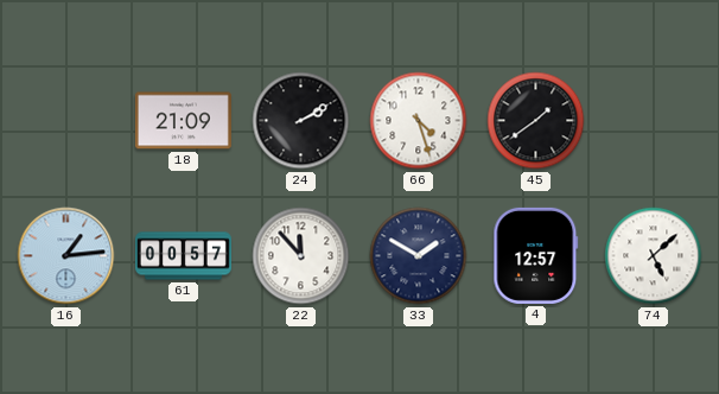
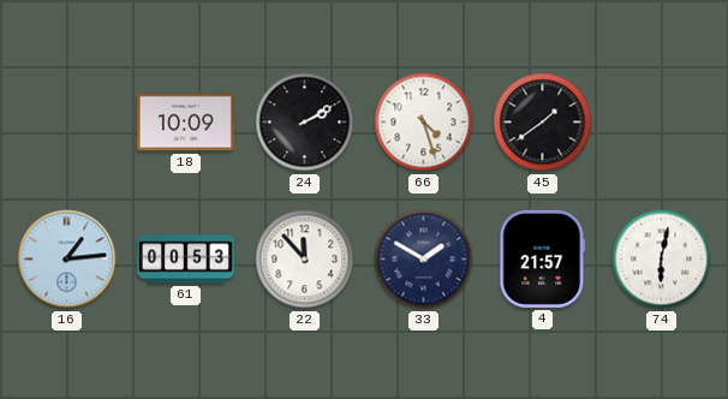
18: 21:09 -> 10:09 (185, 123)
61: 00:57 -> 00:53 (185, 260)
4: 12:57 -> 21:57 (543, 258)
74: 5:08 -> 6:02 (662, 260)
